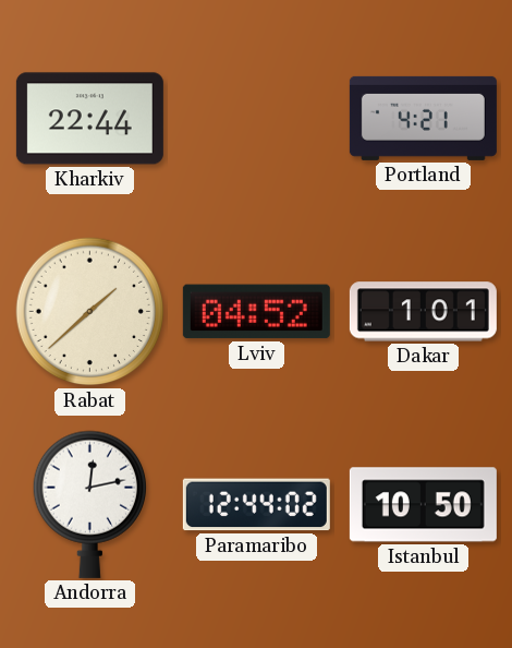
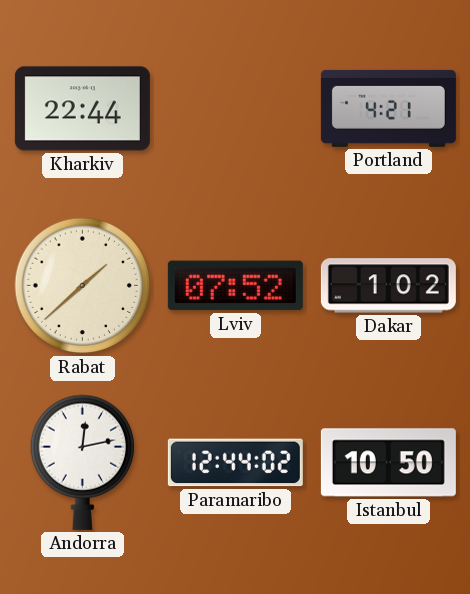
Lviv: 04:52 -> 07:52 (235, 286)
Dakar: 1:01 -> 1:02 (388, 286)
